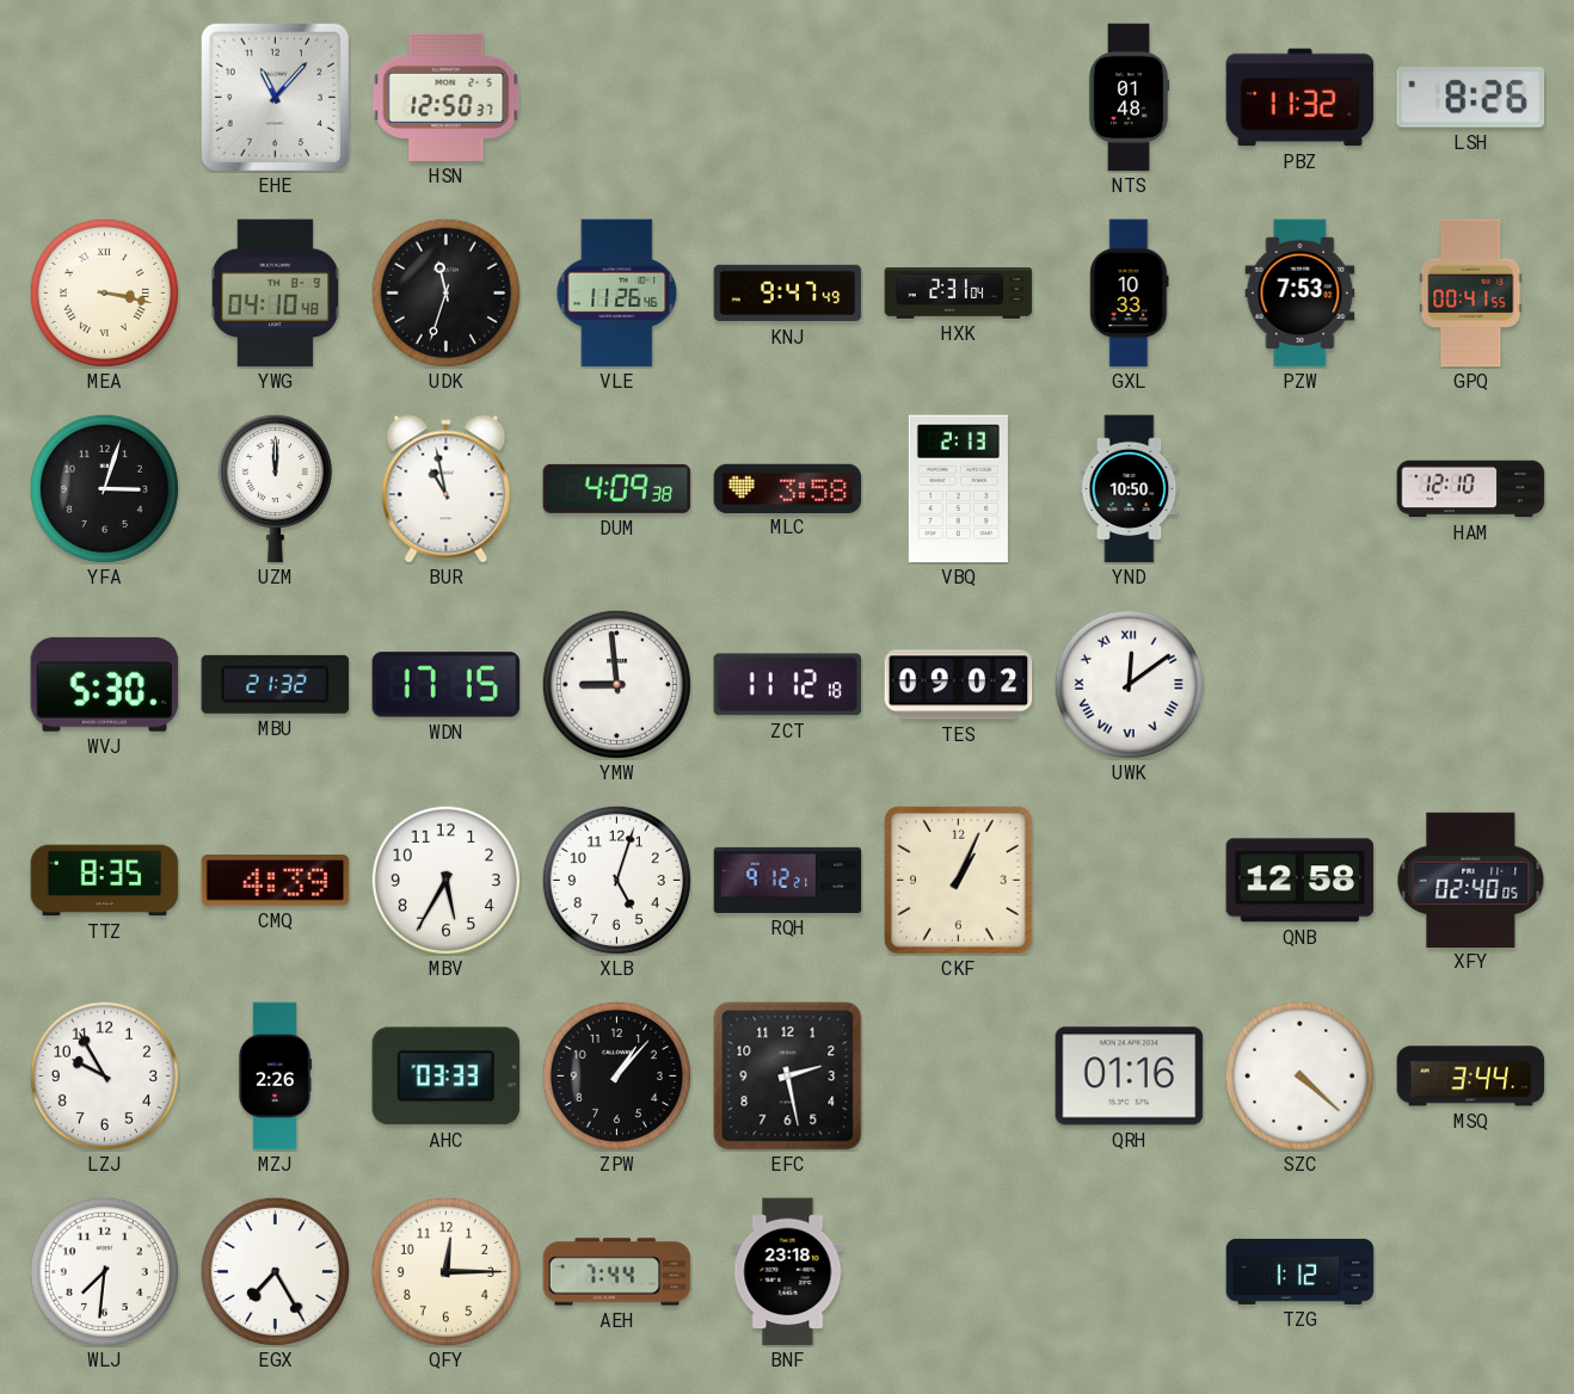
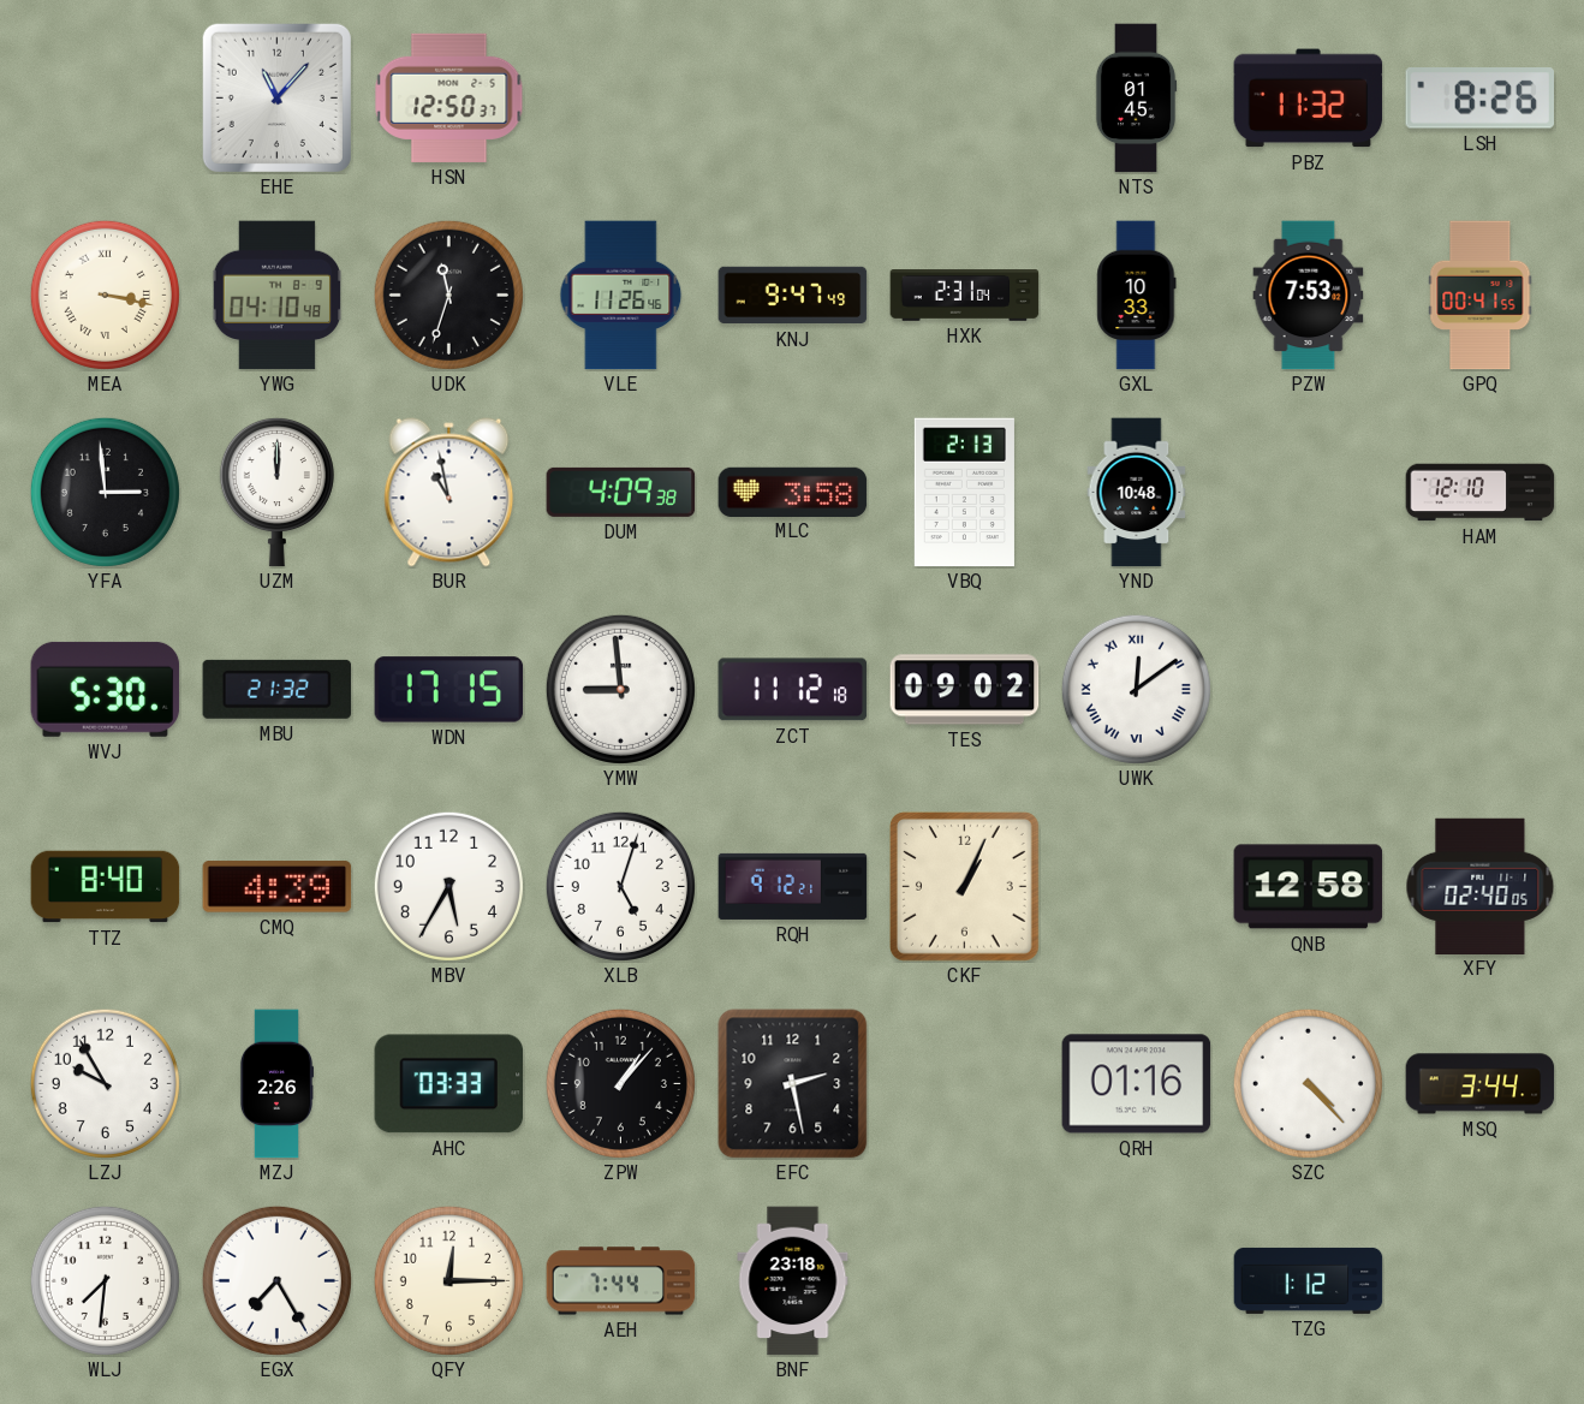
NTS: 01:48 -> 01:45 (1136, 99)
YFA: 3:03 -> 2:59 (105, 492)
YND: 10:50 -> 10:48 (1137, 493)
TTZ: 8:35 -> 8:40 (106, 887)
SZC: 4:22 -> 4:23 (1308, 1083)
